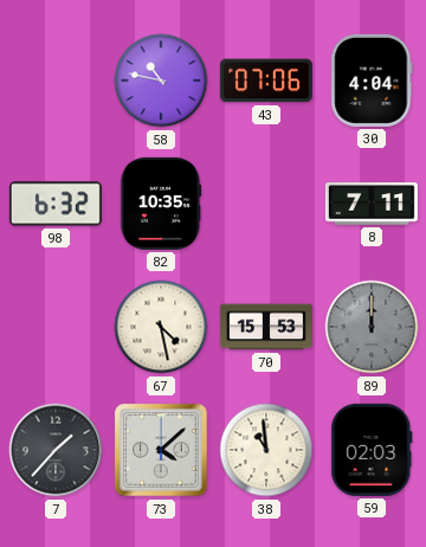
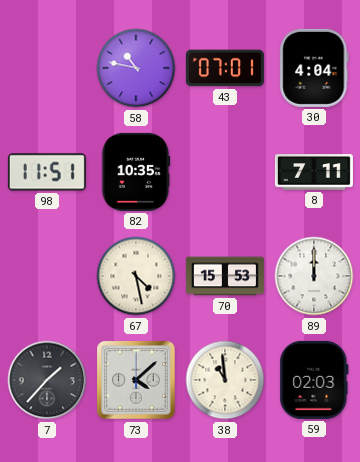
43: 07:06 -> 07:01 (225, 68)
98: 6:32 -> 11:51 (47, 172)
89 dial: grey -> white (314, 276)
